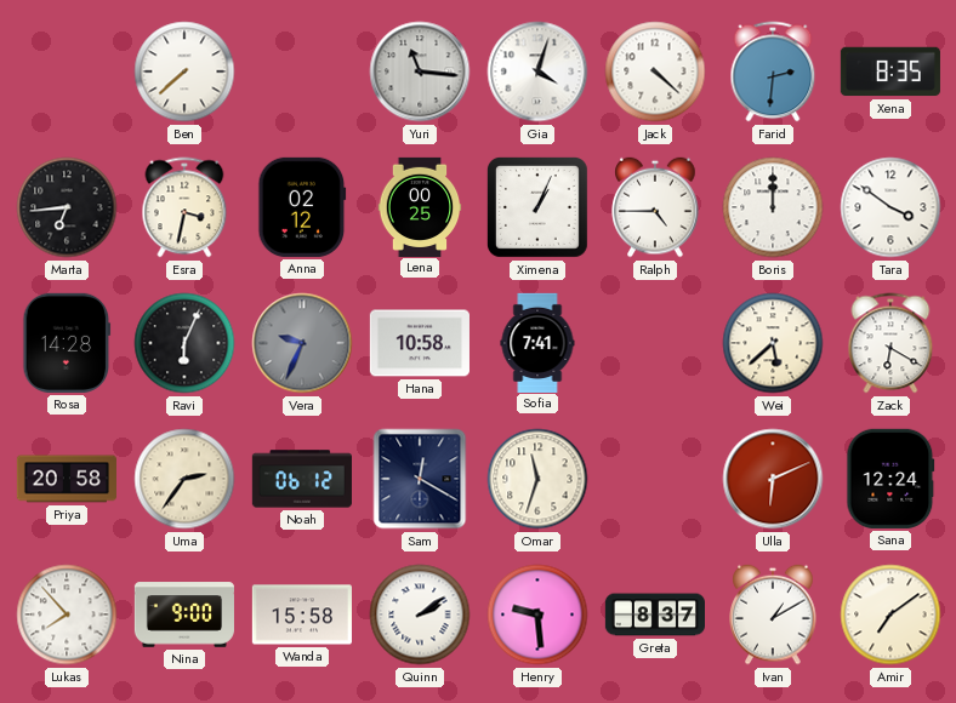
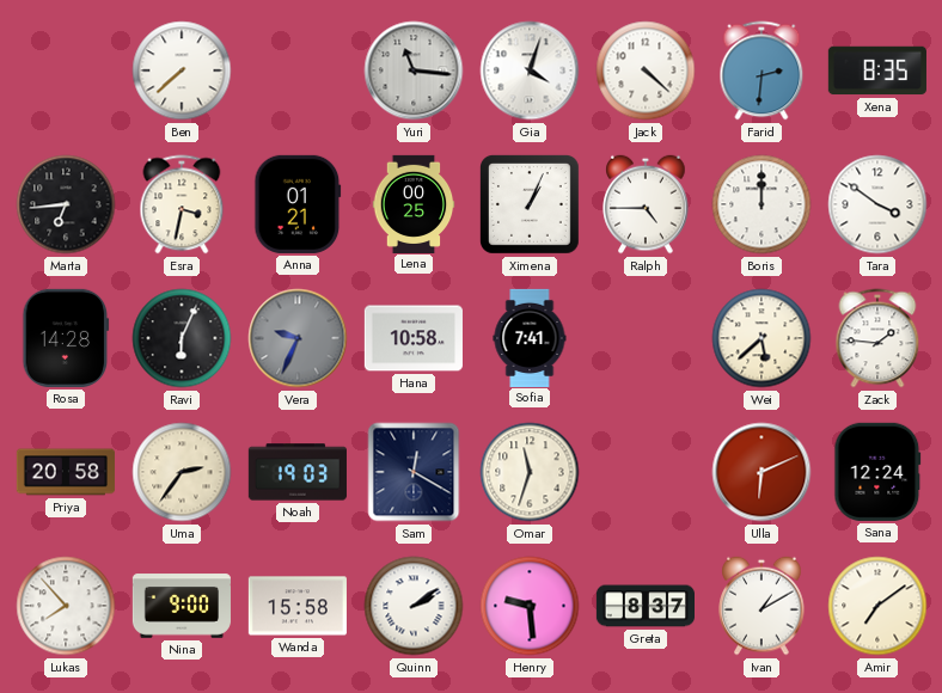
Anna: 02:12 -> 01:21 (298, 204)
Zack: 6:20 -> 1:46 (877, 338)
Noah: 06:12 -> 19:03 (298, 472)
